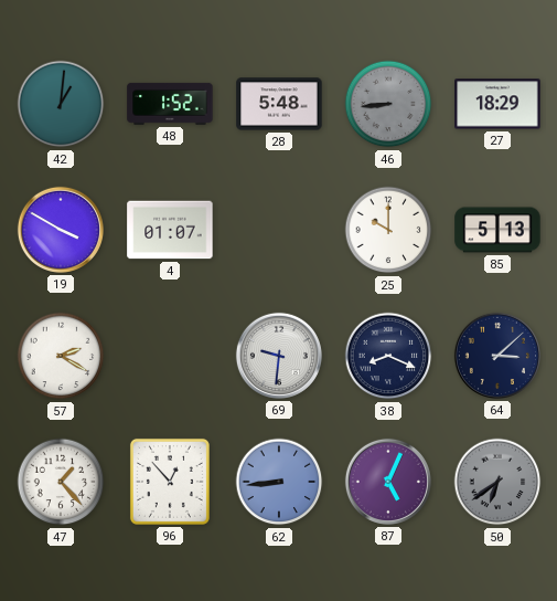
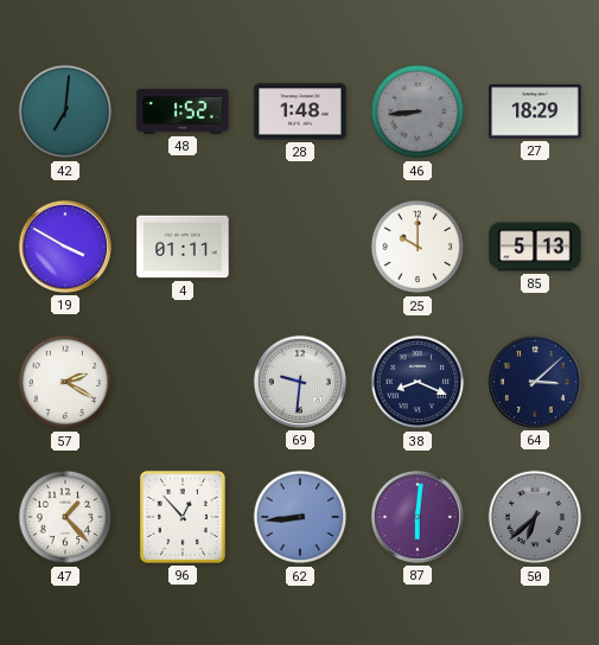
42: 1:01 -> 7:01 (65, 111)
28: 5:48 -> 1:48 (300, 111)
4: 01:07 -> 01:11 (183, 247)
87: 5:04 -> 6:01 (418, 517)
50: 6:39 -> 6:38 (535, 517)
